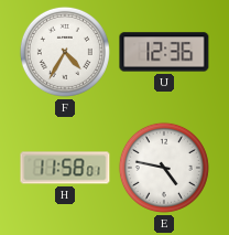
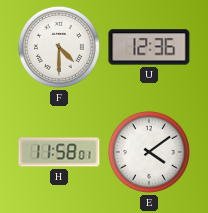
F: 4:35 -> 4:30 (59, 47)
E: 4:47 -> 4:09 (149, 152)
